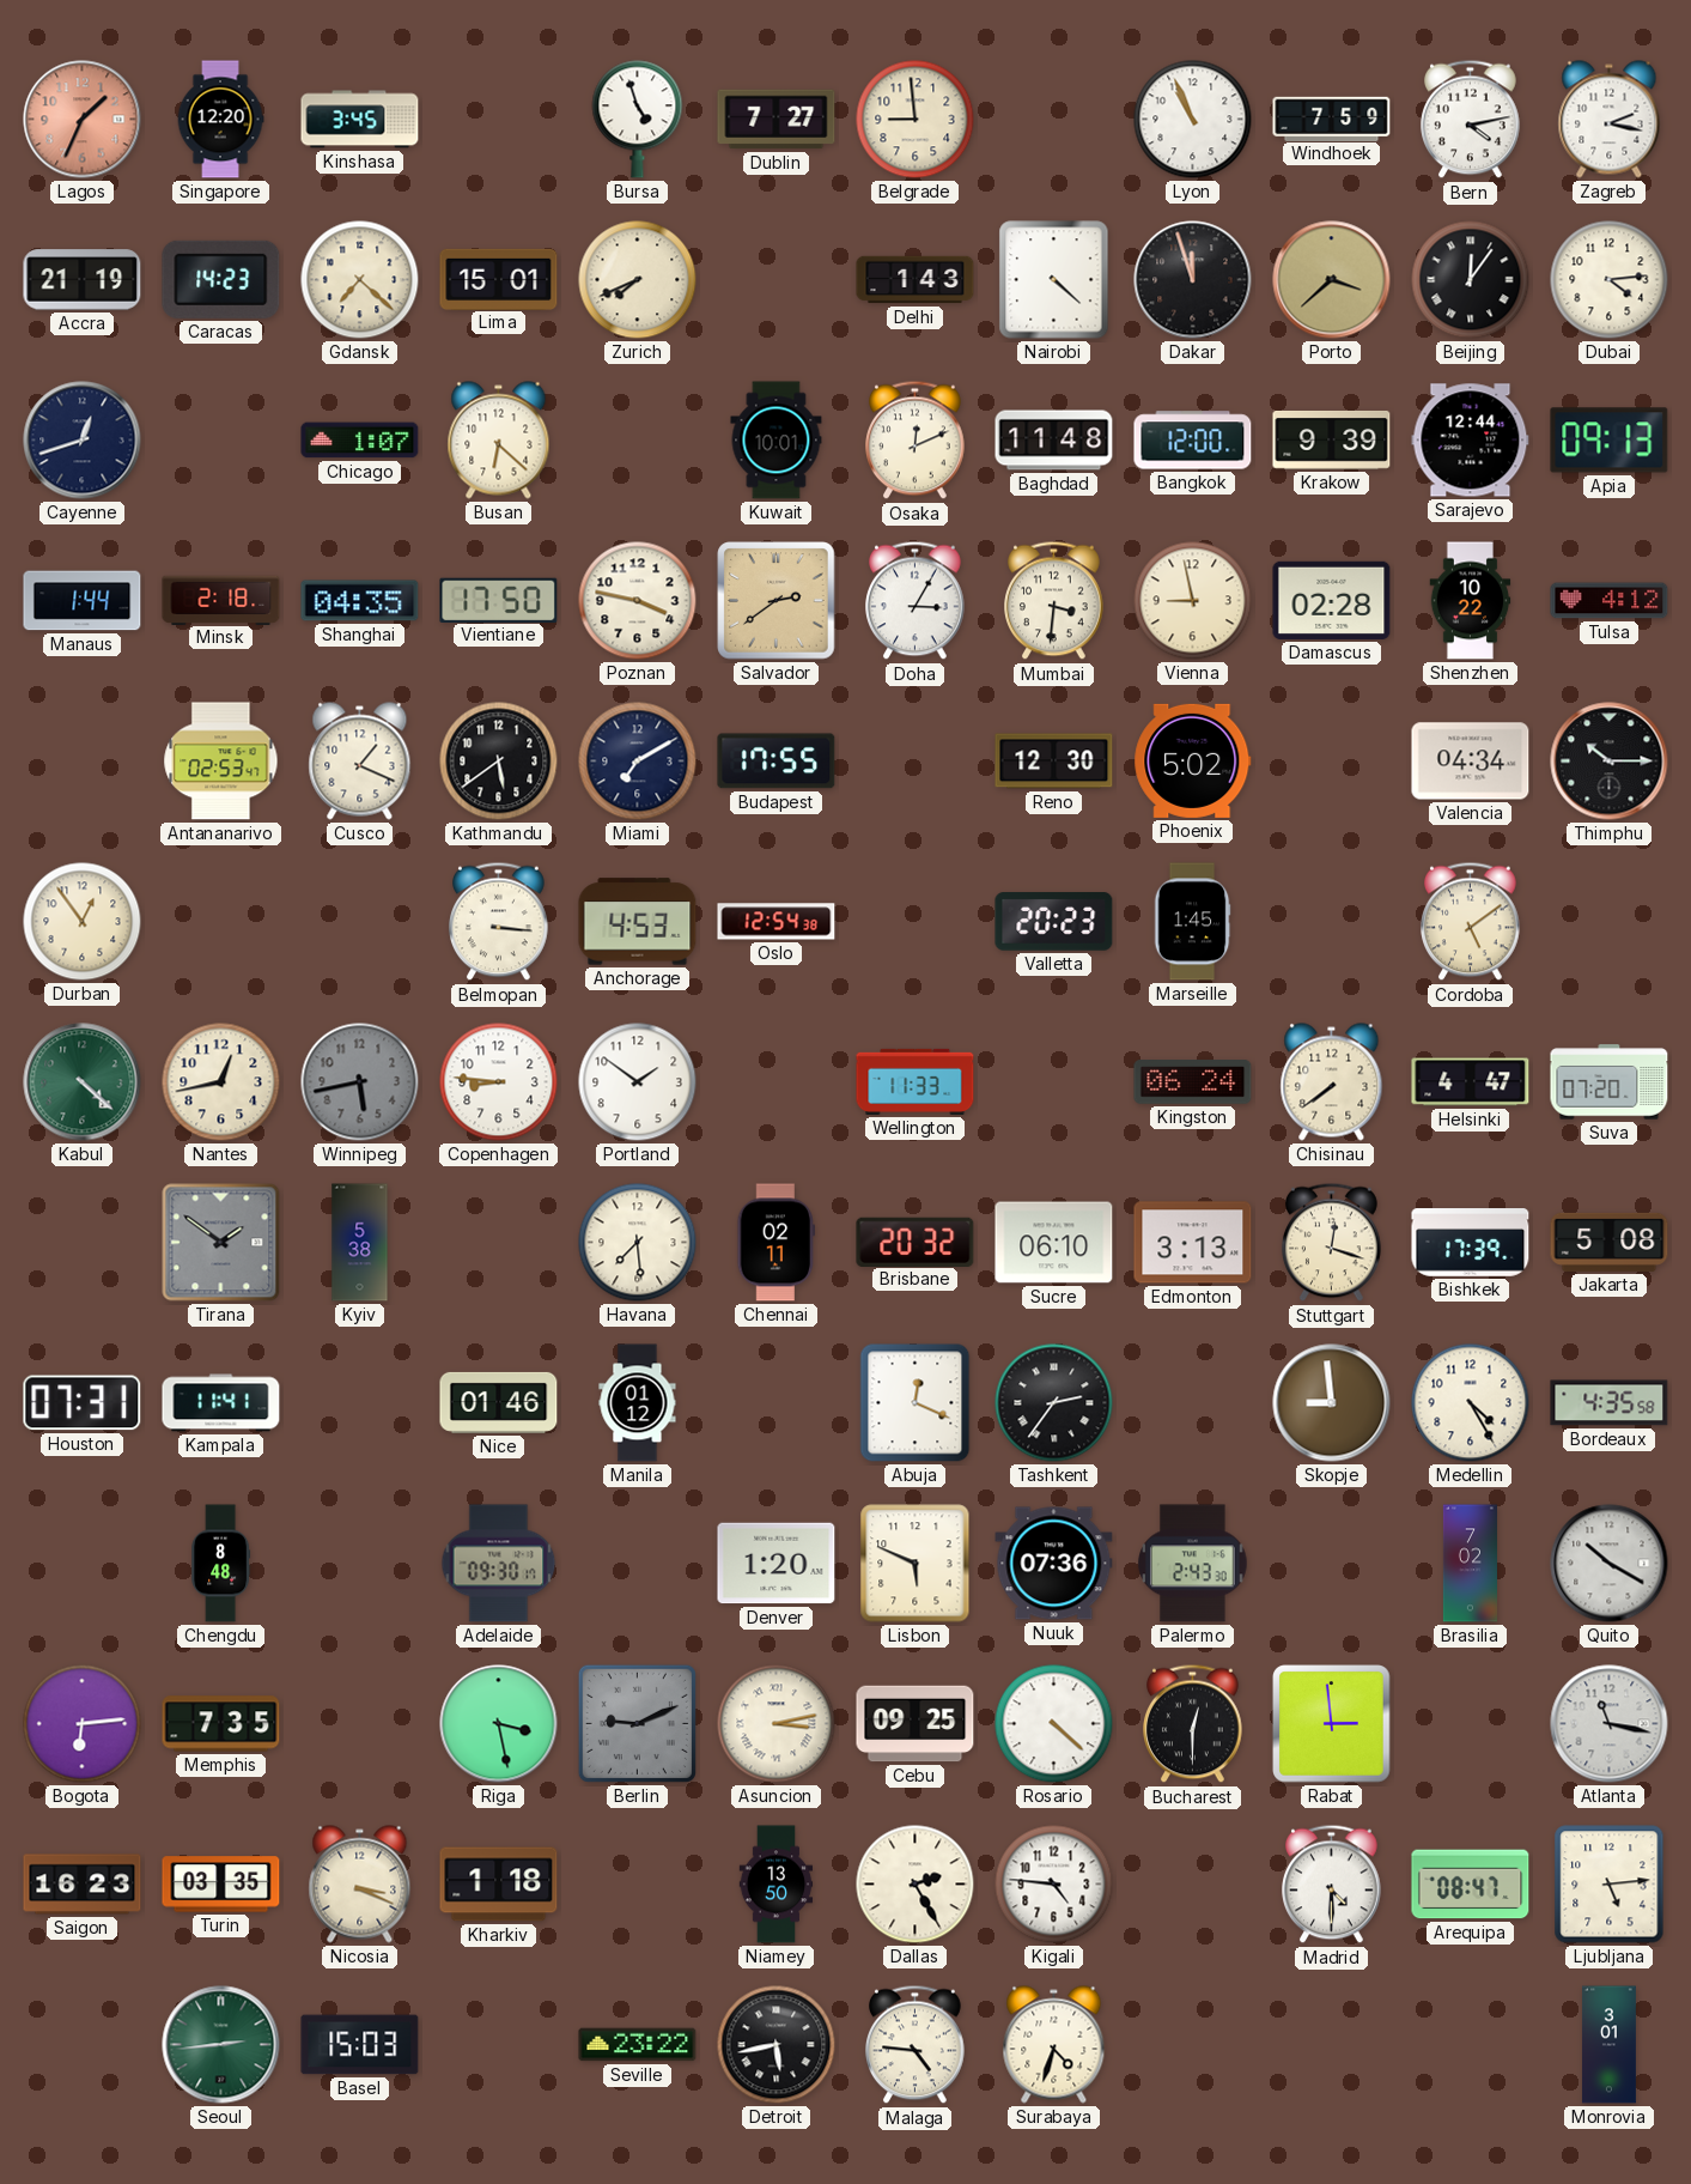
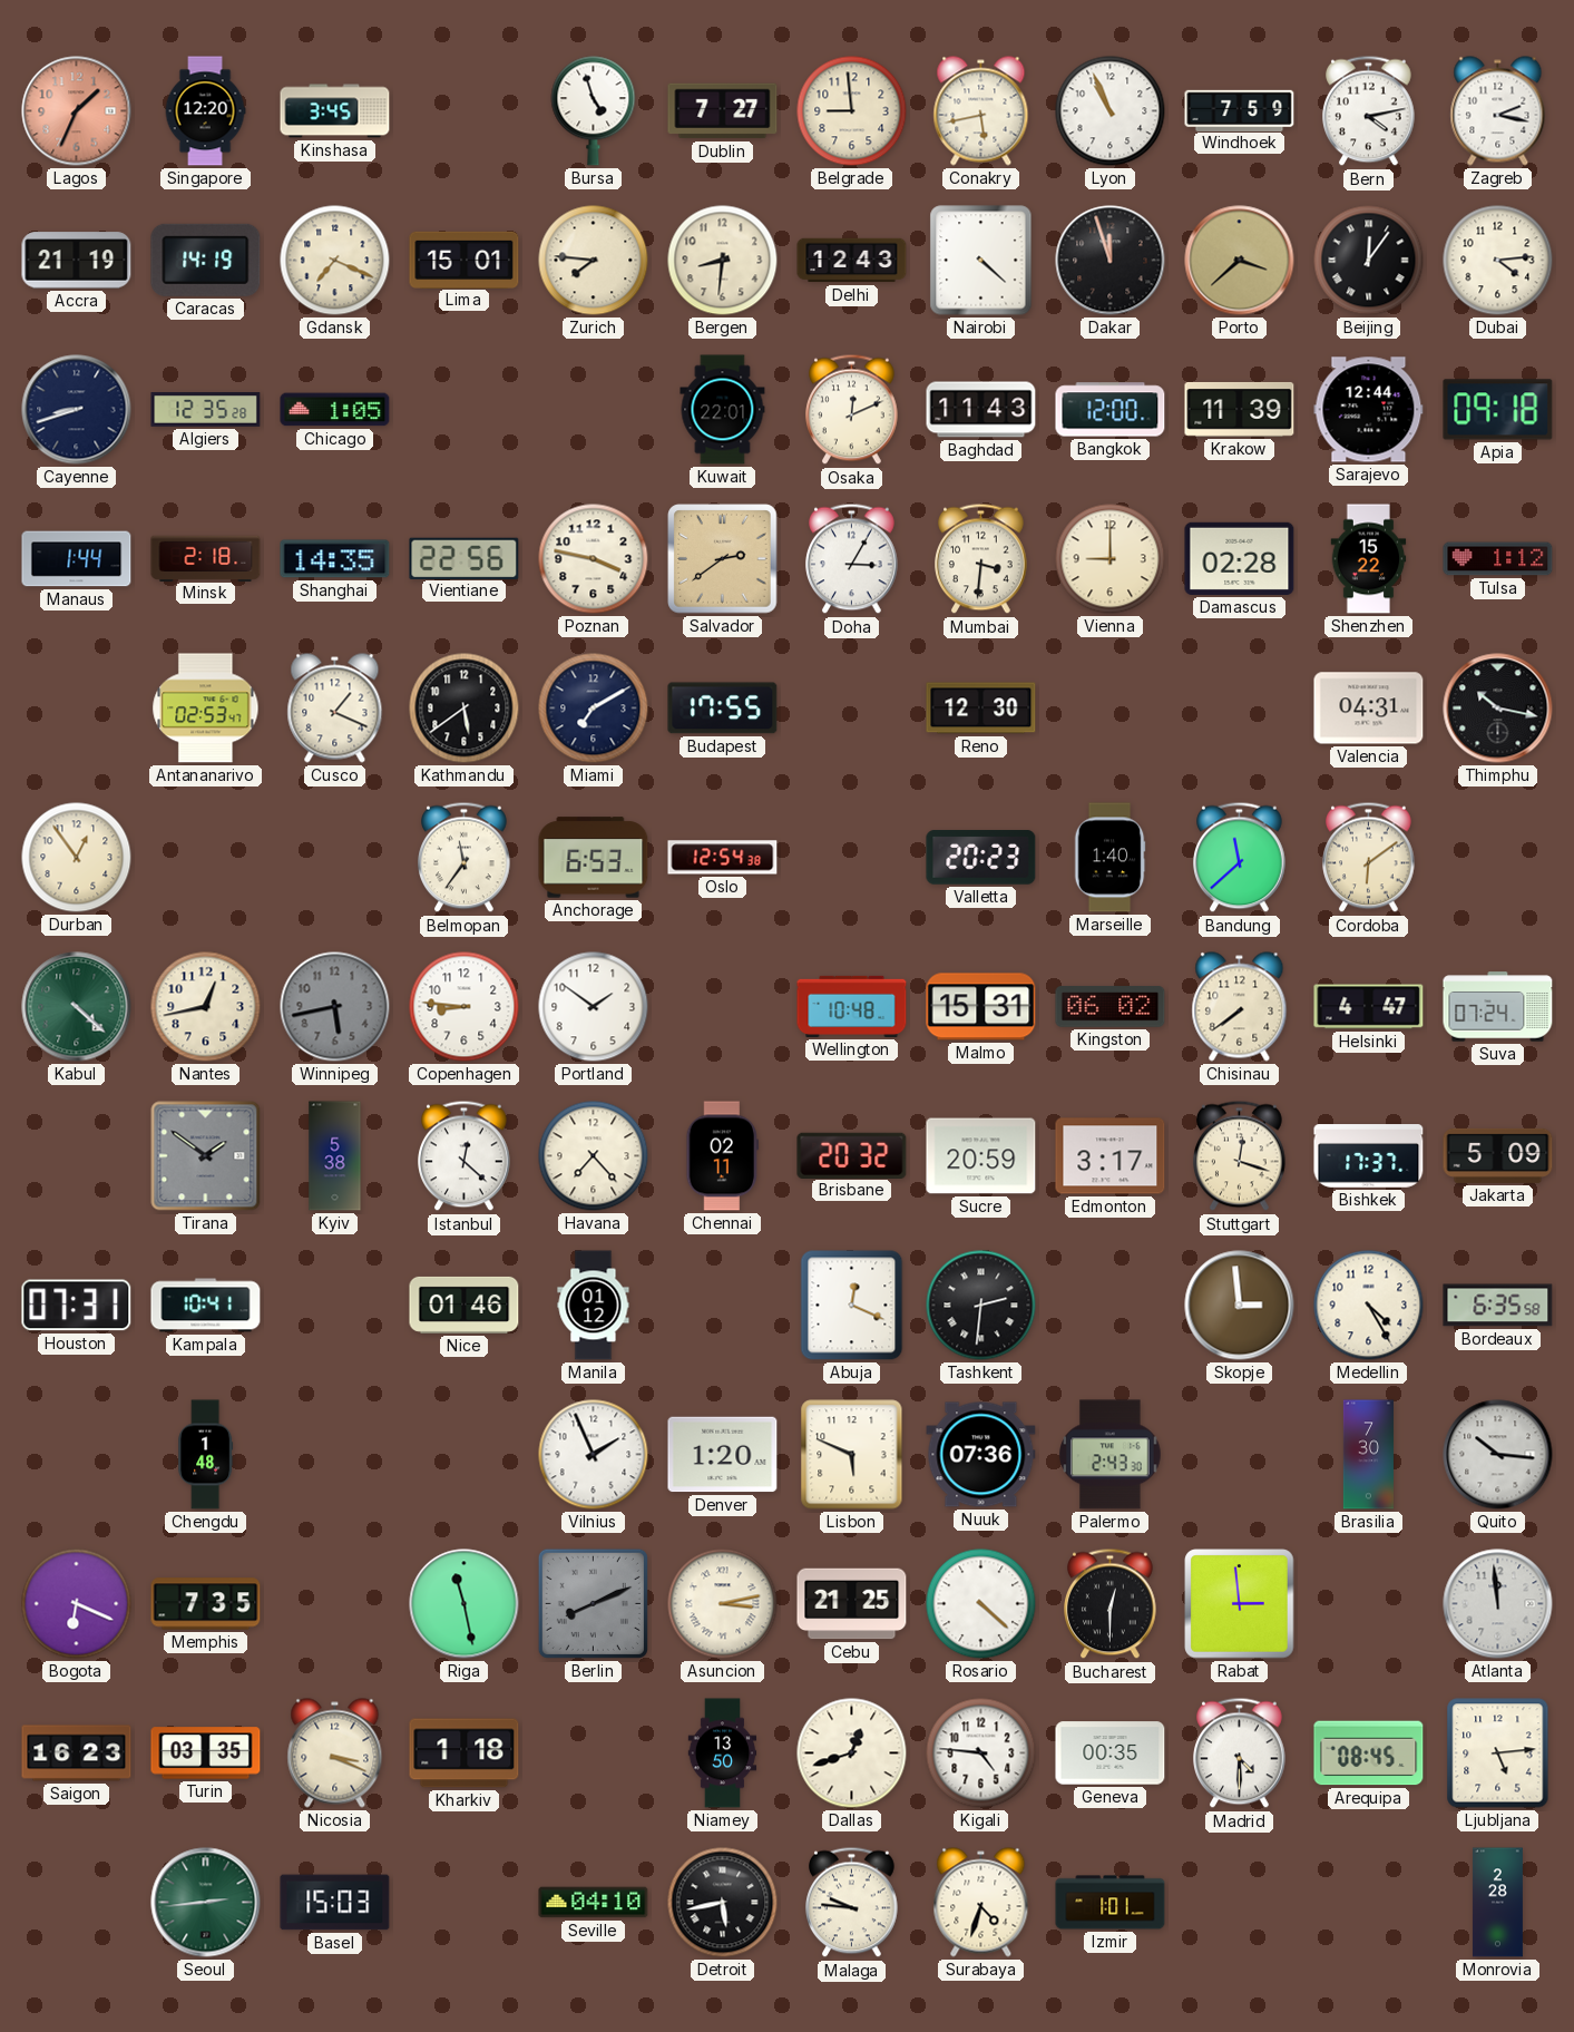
Conakry: none -> 5:43 (981, 111)
Caracas: 14:23 -> 14:19 (206, 260)
Gdansk: 7:22 -> 7:19 (335, 261)
Zurich: 7:41 -> 7:46 (594, 261)
Bergen: none -> 8:31 (723, 261)
Delhi: 1:43 -> 12:43 (852, 261)
Cayenne: 12:42 -> 8:42 (77, 410)
Algiers: none -> 12:35 (206, 410)
Chicago: 1:07 -> 1:05 (335, 410)
Busan: 6:22 -> none (499, 441)
Kuwait: 10:01 -> 22:01 (723, 410)
Baghdad: 11:48 -> 11:43 (981, 410)
Krakow: 9:39 -> 11:39 (1240, 410)
Apia: 09:13 -> 09:18 (1498, 410)
Shanghai: 04:35 -> 14:35 (335, 559)
Vientiane: 17:50 -> 22:56 (465, 558)
Vienna: 8:58 -> 9:00 (1111, 559)
Shenzhen: 10:22 -> 15:22 (1369, 559)
Tulsa: 4:12 -> 1:12 (1498, 559)
Phoenix: 5:02 -> none (1193, 760)
Valencia: 04:34 -> 04:31 (1369, 709)
Thimphu: 10:15 -> 10:17 (1498, 709)
Belmopan: 3:16 -> 11:36 (465, 858)
Anchorage: 4:53 -> 6:53 (594, 858)
Marseille: 1:45 -> 1:40 (1109, 858)
Bandung: none -> 11:38 (1240, 858)
Cordoba: 5:09 -> 6:09 (1369, 858)
Wellington: 11:33 -> 10:48 (852, 1006)
Malmo: none -> 15:31 (981, 1007)
Kingston: 06:24 -> 06:02 (1111, 1007)
Suva: 07:20 -> 07:24 (1498, 1007)
Istanbul: none -> 12:22 (465, 1156)
Havana: 7:29 -> 7:23 (594, 1156)
Sucre: 06:10 -> 20:59 (981, 1156)
Edmonton: 3:13 -> 3:17 (1111, 1156)
Bishkek: 17:39 -> 17:37 (1369, 1156)
Jakarta: 5:08 -> 5:09 (1498, 1155)
Kampala: 11:41 -> 10:41 (206, 1306)
Tashkent: 2:36 -> 2:31 (981, 1306)
Skopje: 8:59 -> 2:59 (1240, 1306)
Bordeaux: 4:35 -> 6:35 (1498, 1306)
Chengdu: 8:48 -> 1:48 (206, 1455)
Adelaide: 09:30 -> none (499, 1564)
Vilnius: none -> 1:56 (594, 1455)
Brasilia: 7:02 -> 7:30 (1368, 1455)
Quito: 10:20 -> 10:16 (1498, 1455)
Bogota: 6:14 -> 6:19 (77, 1604)
Riga: 3:28 -> 11:28 (465, 1604)
Berlin: 9:11 -> 8:11 (593, 1603)
Cebu: 09:25 -> 21:25 (852, 1604)
Atlanta: 11:17 -> 11:59 (1498, 1604)
Dallas: 2:25 -> 12:42 (852, 1753)
Geneva: none -> 00:35 (1111, 1753)
Arequipa: 08:47 -> 08:45 (1369, 1753)
Seville: 23:22 -> 04:10 (594, 1903)
Malaga: 4:46 -> 9:46 (852, 1903)
Izmir: none -> 1:01 (1111, 1903)
Monrovia: 3:01 -> 2:28 (1498, 1903)
